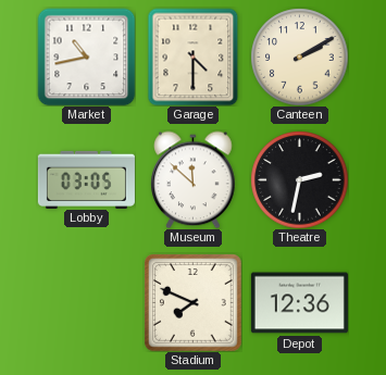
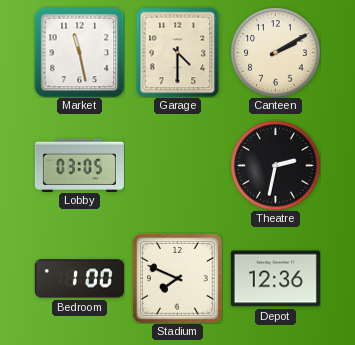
Market: 10:43 -> 11:28 (79, 52)
Museum: 11:52 -> none (194, 179)
Bedroom: none -> 1:00 (79, 279)
